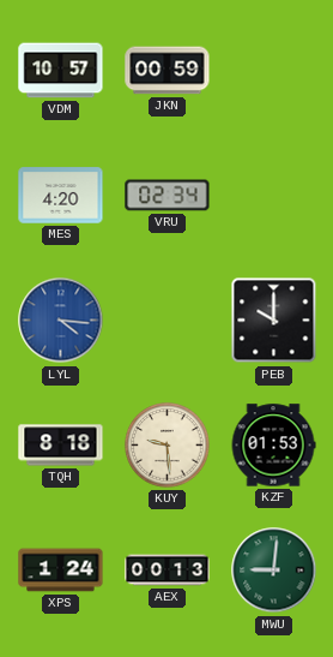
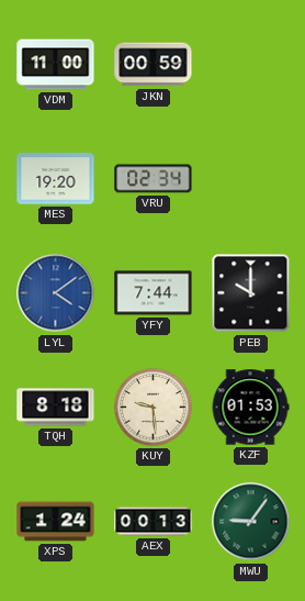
VDM: 10:57 -> 11:00 (56, 65)
MES: 4:20 -> 19:20 (56, 179)
LYL: 4:16 -> 4:09 (56, 293)
YFY: none -> 7:44 (154, 293)
MWU: 9:01 -> 9:06 (251, 522)
